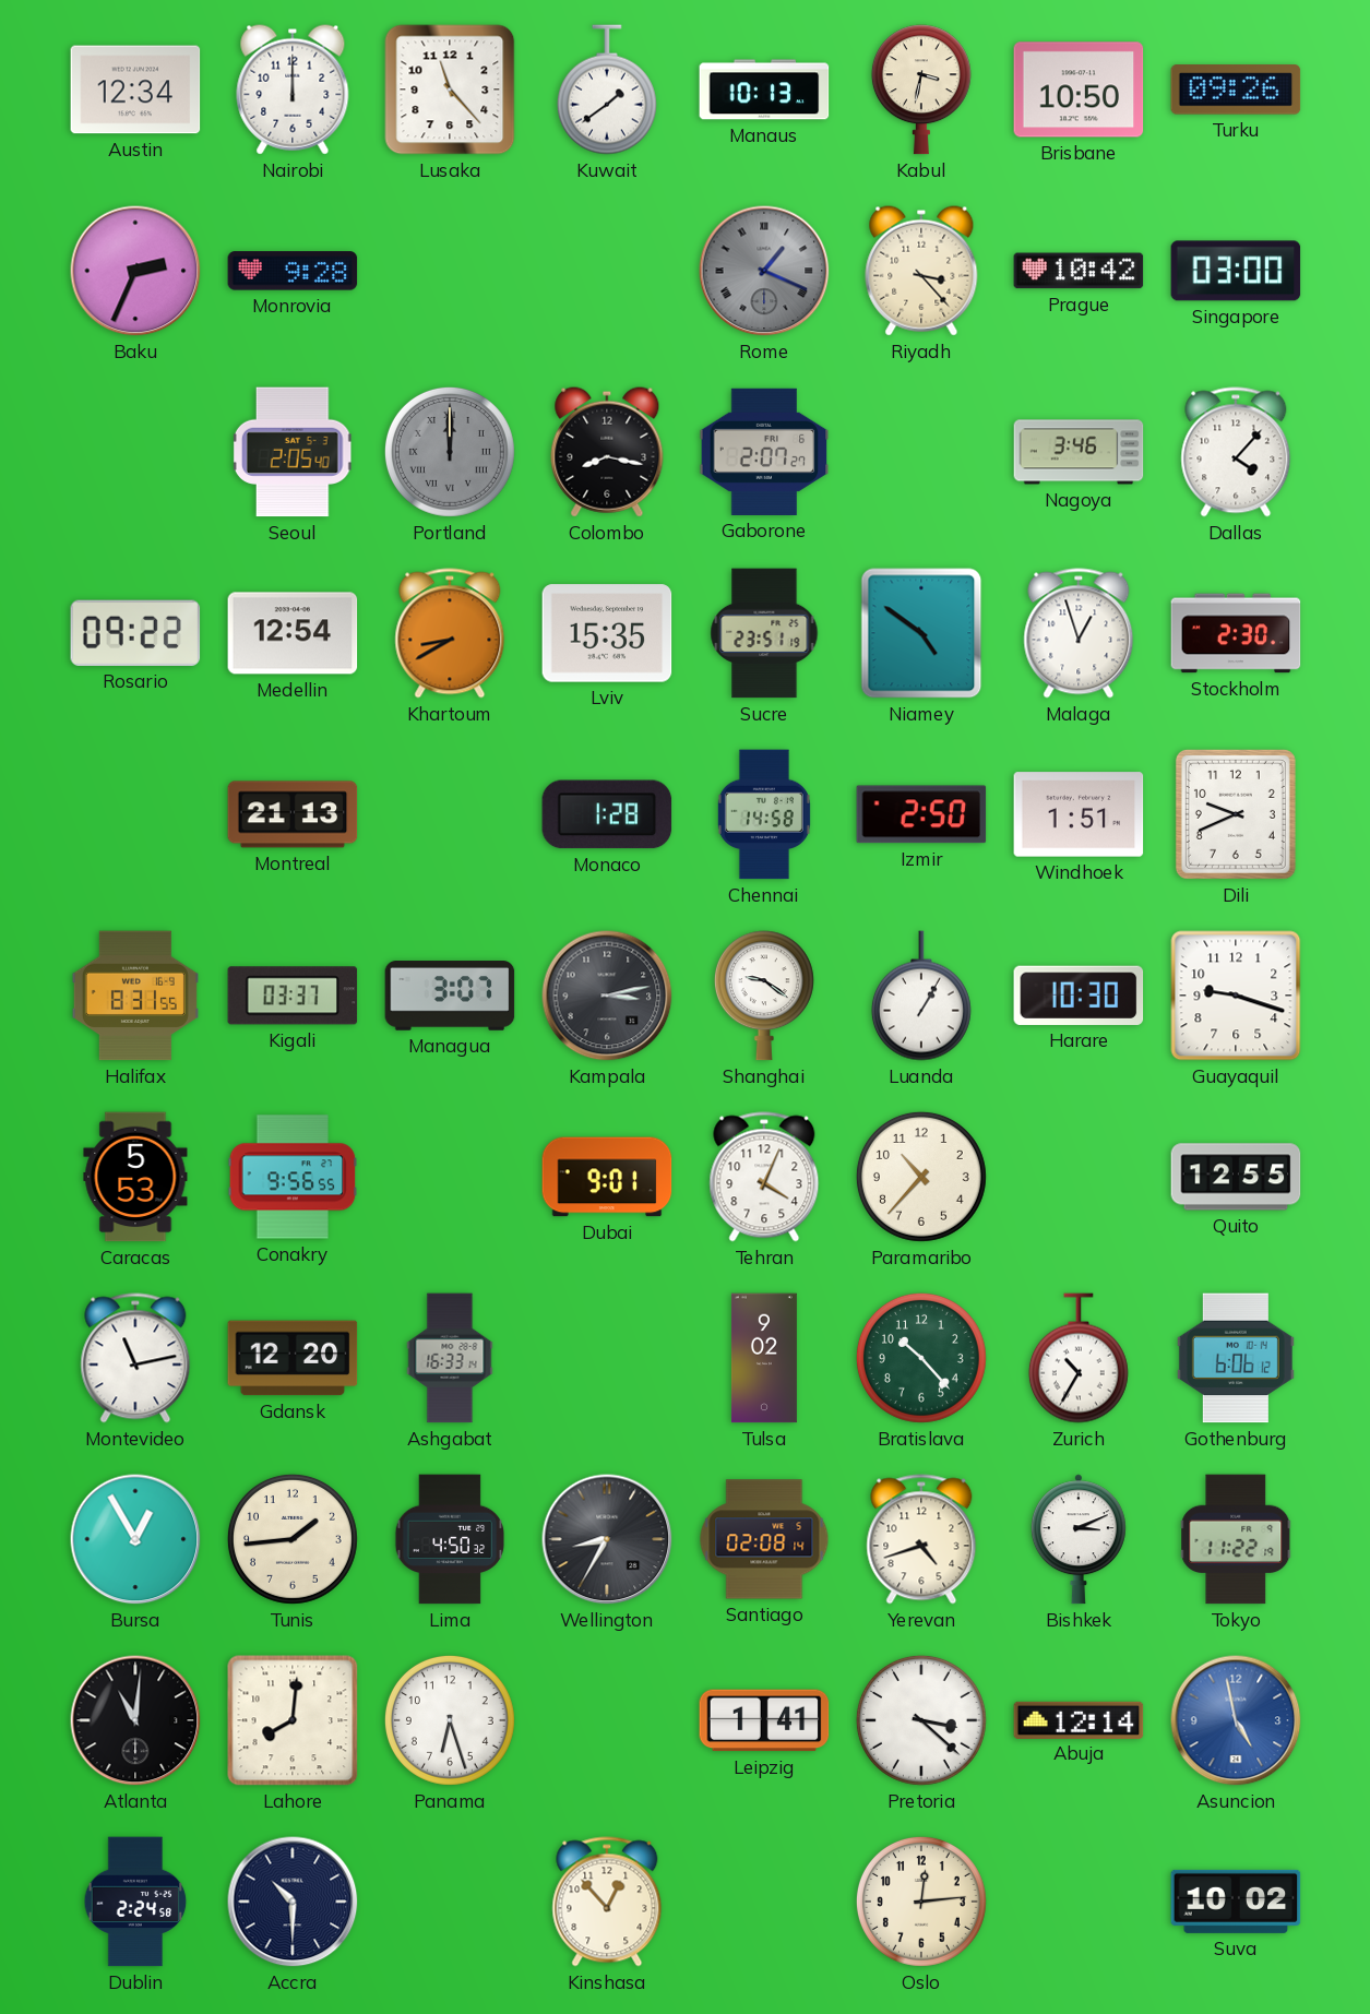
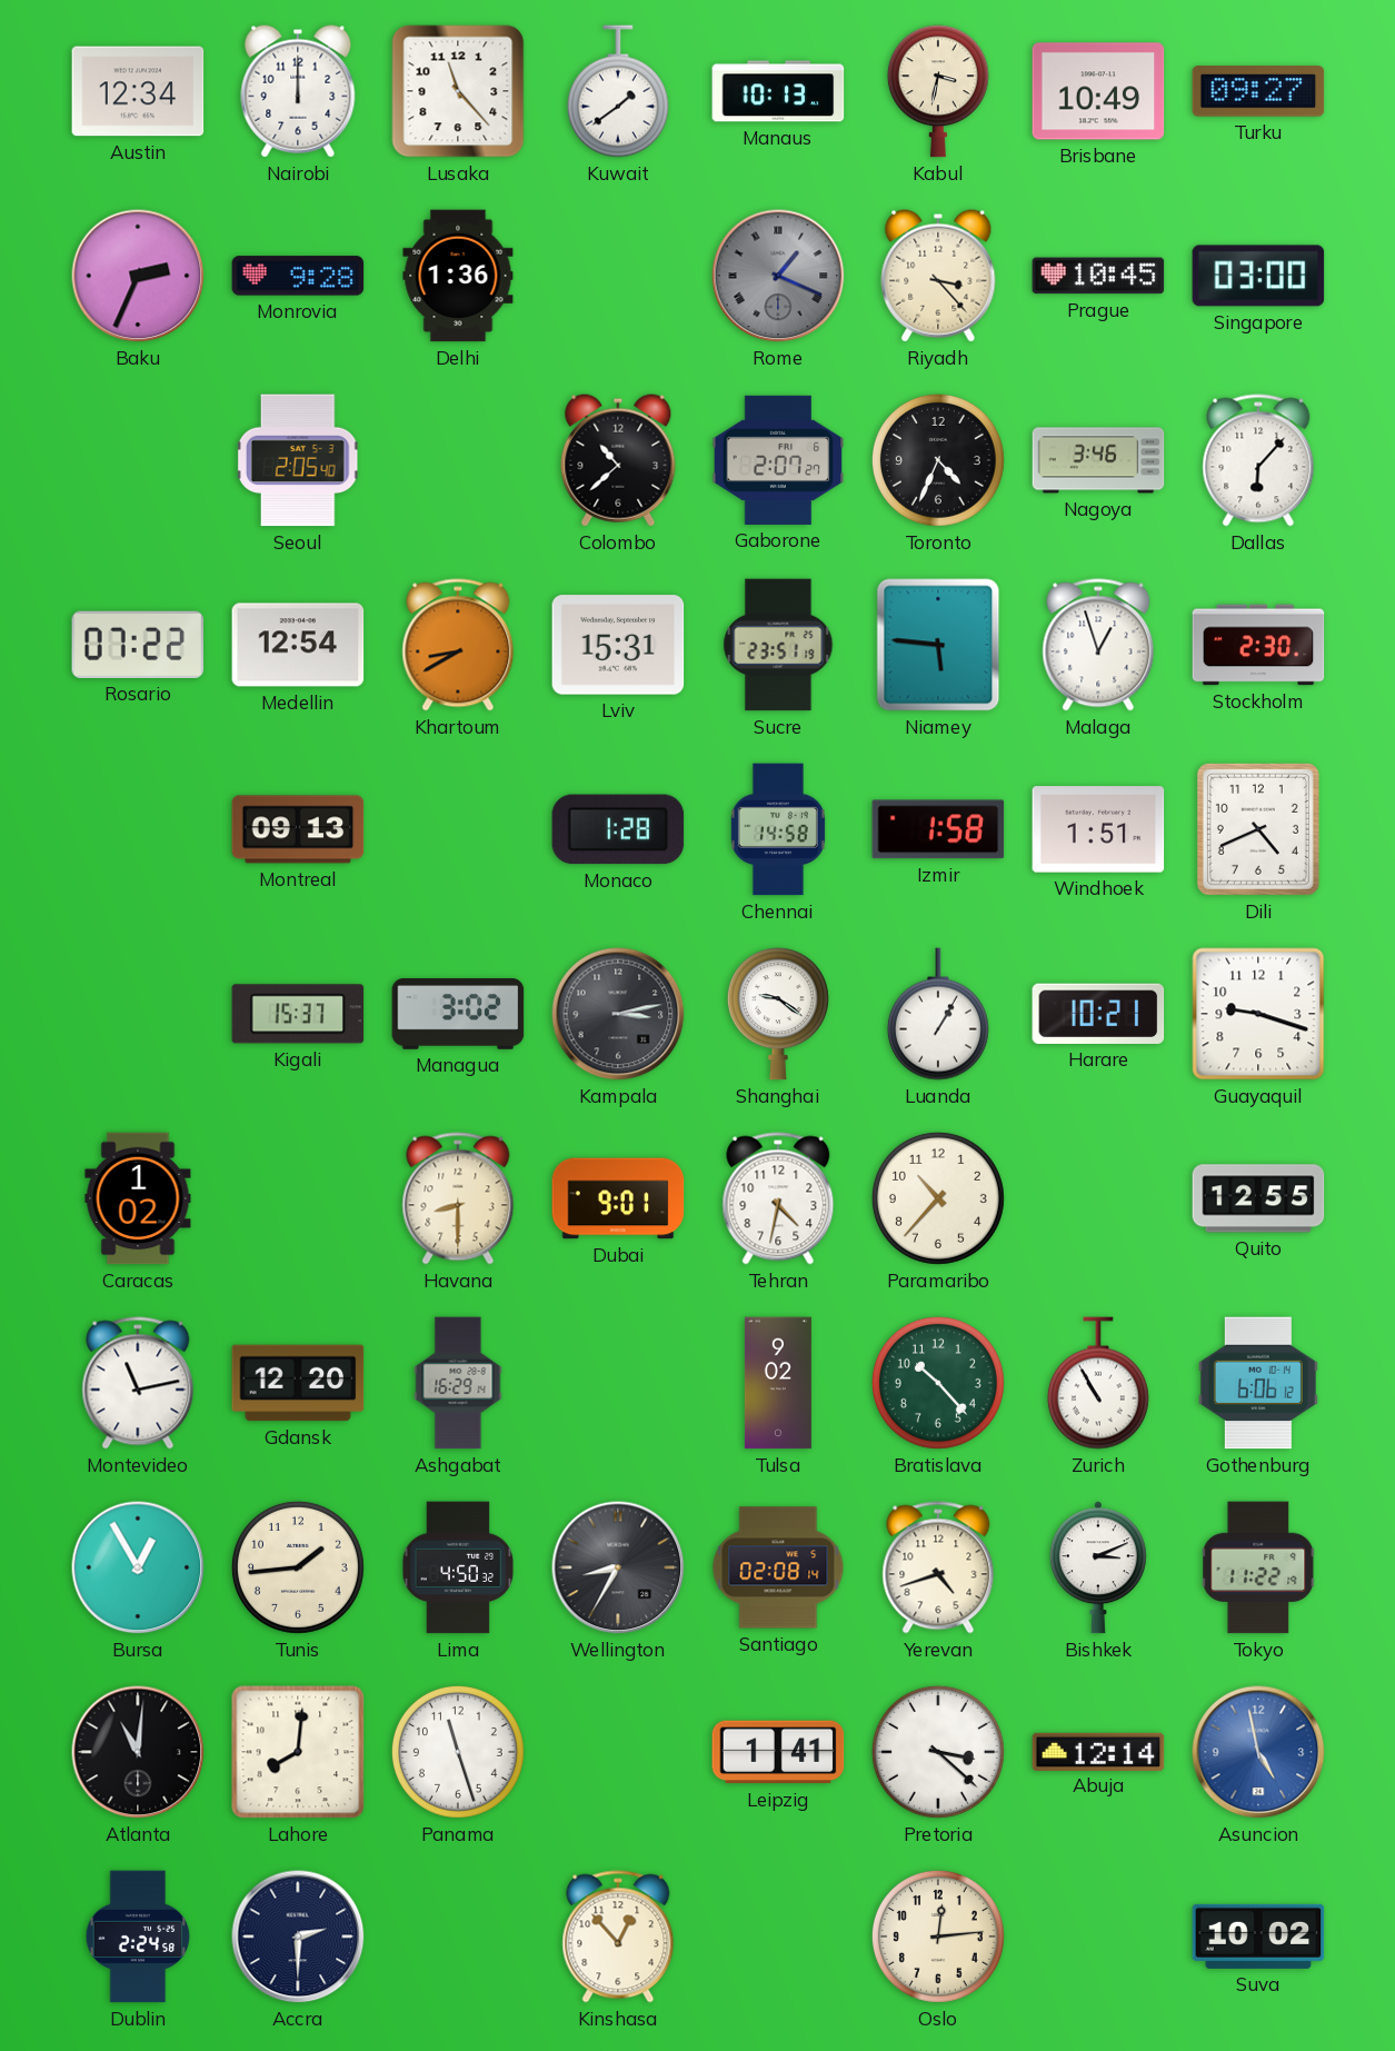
Brisbane: 10:50 -> 10:49 (1098, 91)
Turku: 09:26 -> 09:27 (1258, 91)
Delhi: none -> 1:36 (458, 276)
Prague: 10:42 -> 10:45 (1098, 276)
Portland: 12:00 -> none (450, 452)
Colombo: 8:17 -> 10:38 (618, 460)
Toronto: none -> 4:34 (938, 460)
Dallas: 4:07 -> 6:07 (1258, 460)
Rosario: 09:22 -> 07:22 (138, 645)
Lviv: 15:35 -> 15:31 (618, 645)
Niamey: 4:51 -> 5:46 (938, 645)
Montreal: 21:13 -> 09:13 (298, 829)
Izmir: 2:50 -> 1:58 (938, 829)
Dili: 9:41 -> 4:41 (1258, 829)
Halifax: 8:31 -> none (135, 996)
Kigali: 03:37 -> 15:37 (298, 1014)
Managua: 3:07 -> 3:02 (458, 1014)
Harare: 10:30 -> 10:21 (1098, 1014)
Caracas: 5:53 -> 1:02 (138, 1198)
Conakry: 9:56 -> none (293, 1177)
Havana: none -> 8:30 (458, 1198)
Tehran: 4:04 -> 4:32 (778, 1198)
Ashgabat: 16:33 -> 16:29 (458, 1383)
Zurich: 10:35 -> 10:55 (1098, 1383)
Panama: 6:27 -> 11:27 (458, 1752)
Accra: 10:30 -> 2:30 (298, 1936)
